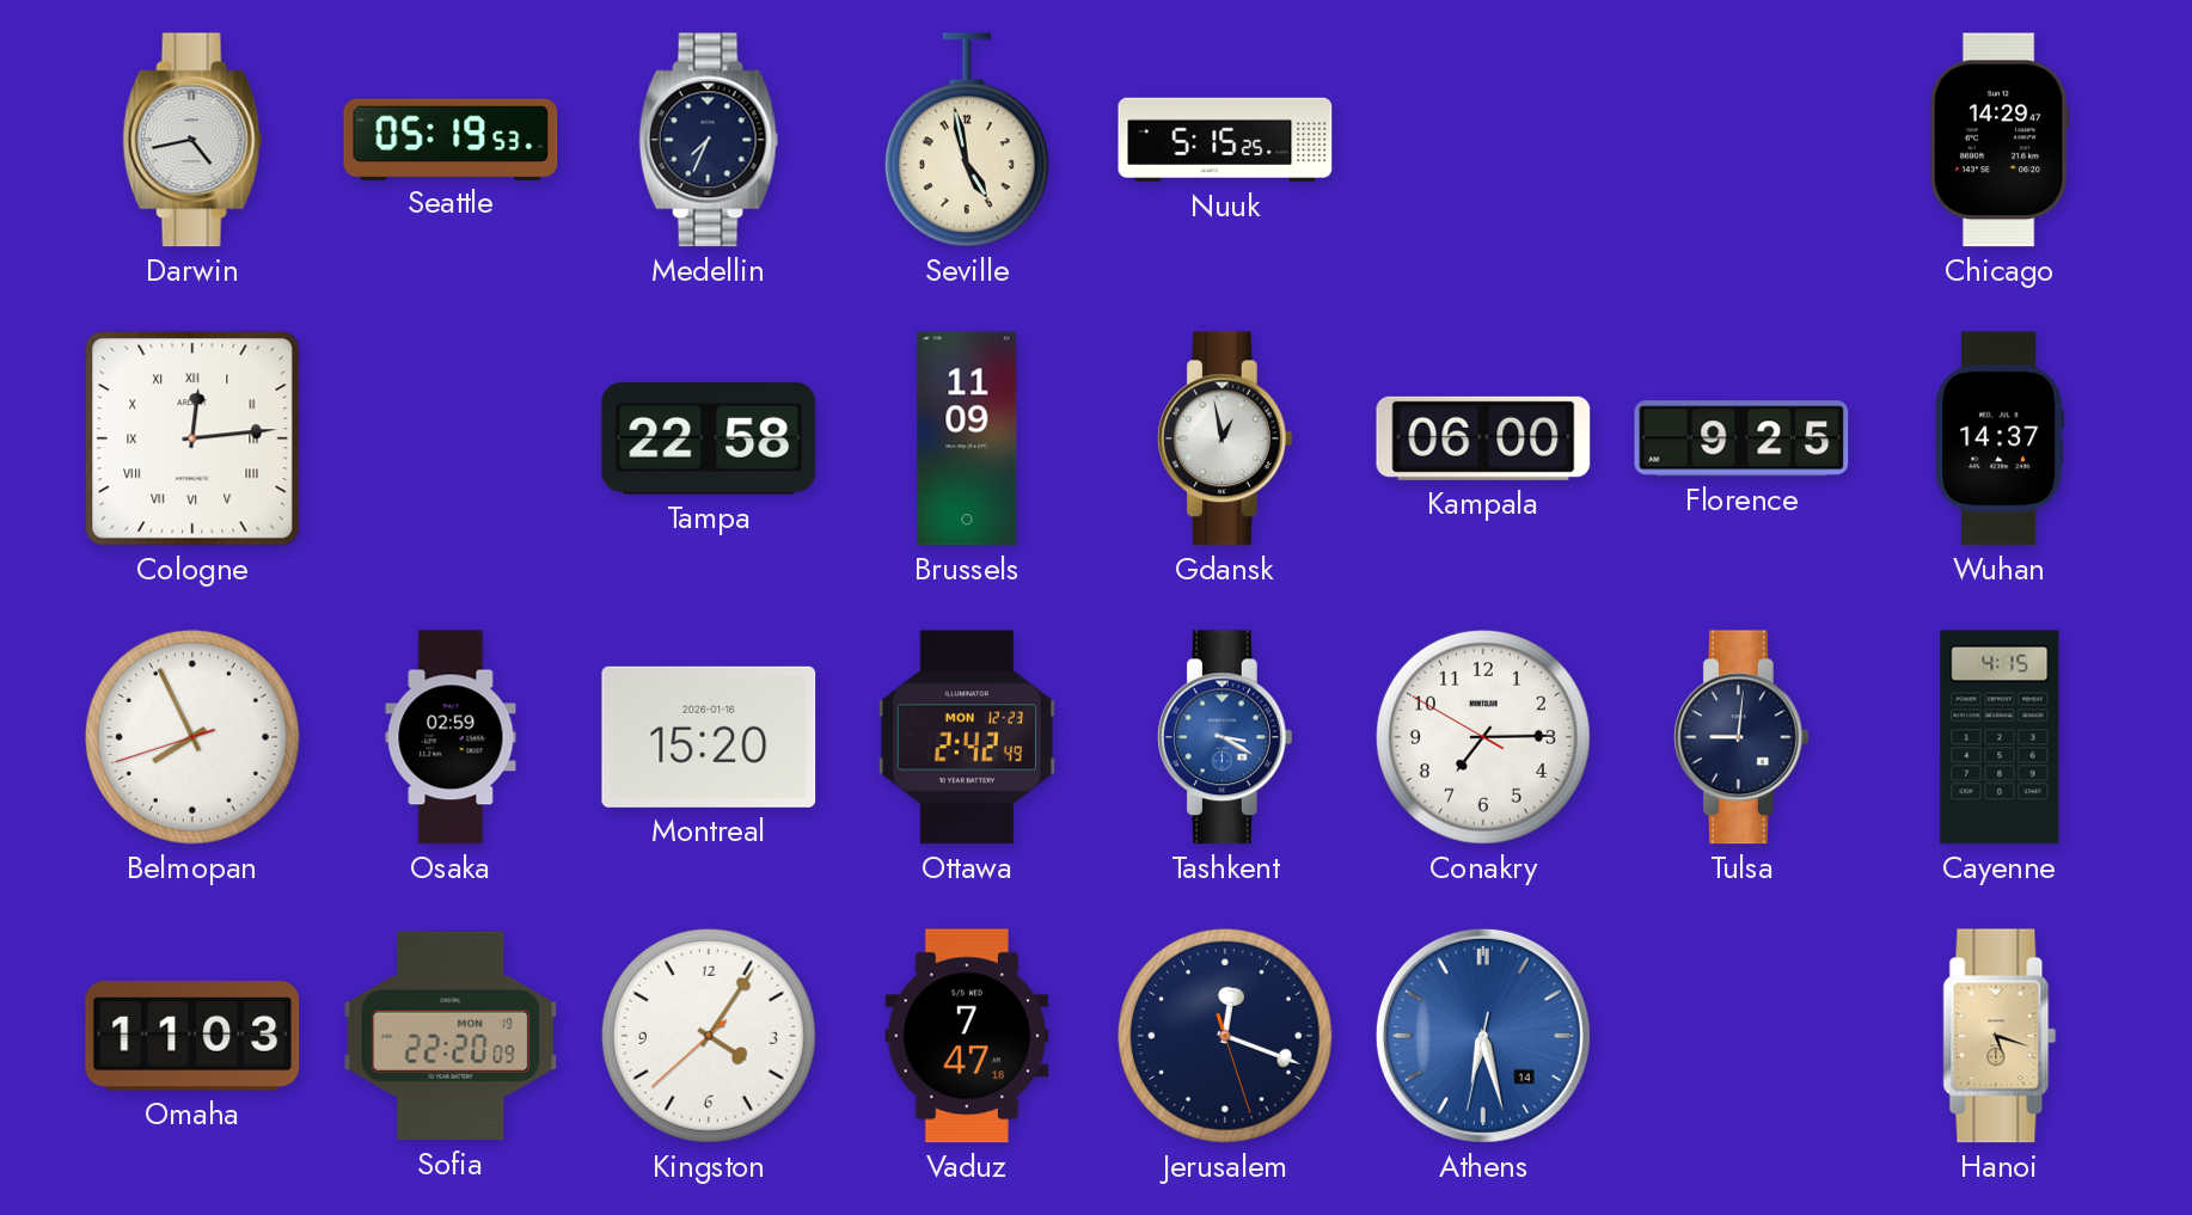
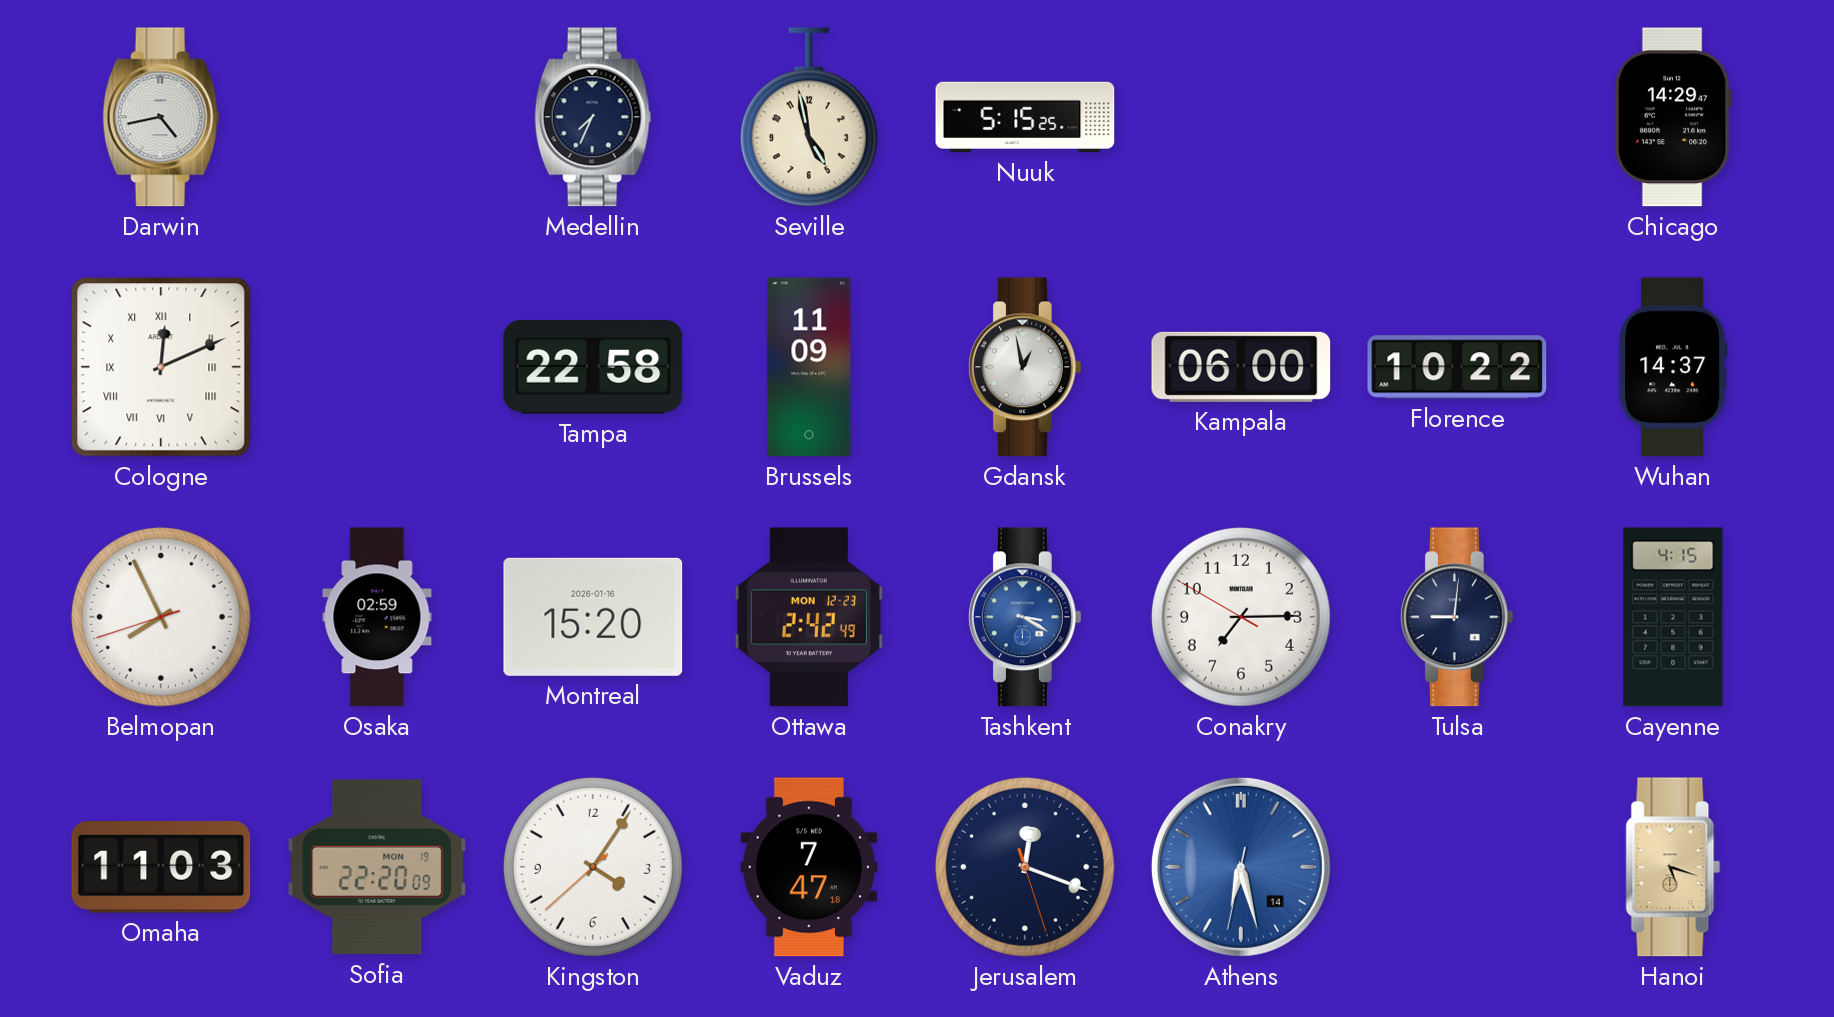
Seattle: 05:19 -> none (451, 139)
Cologne: 12:14 -> 12:11 (161, 367)
Florence: 9:25 -> 10:22 (1457, 367)
